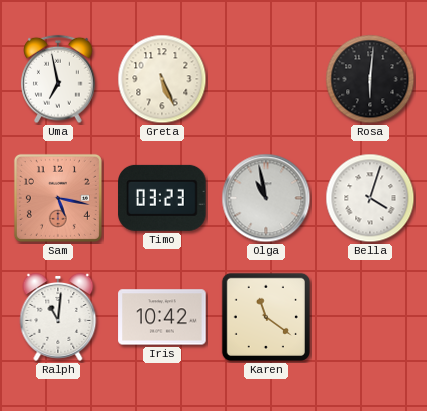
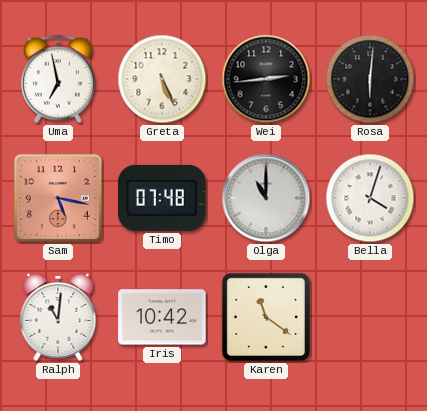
Wei: none -> 2:44 (266, 79)
Timo: 03:23 -> 07:48 (162, 198)
Olga: 10:58 -> 11:00 (266, 198)
